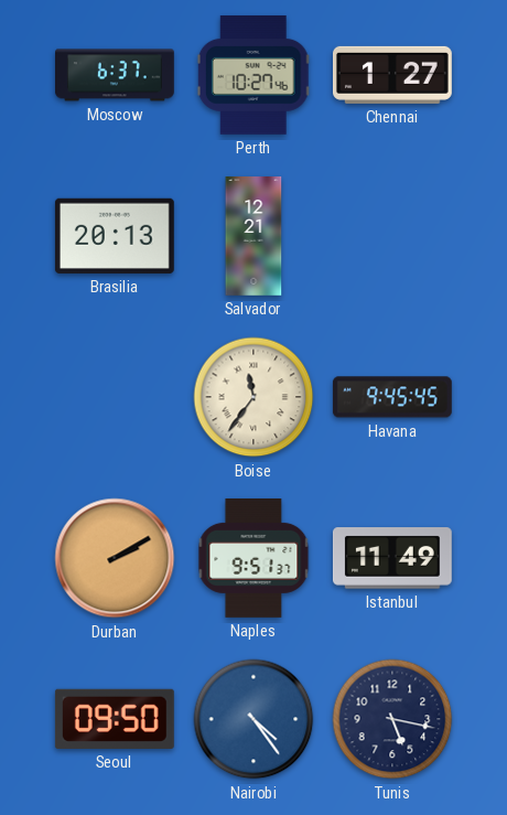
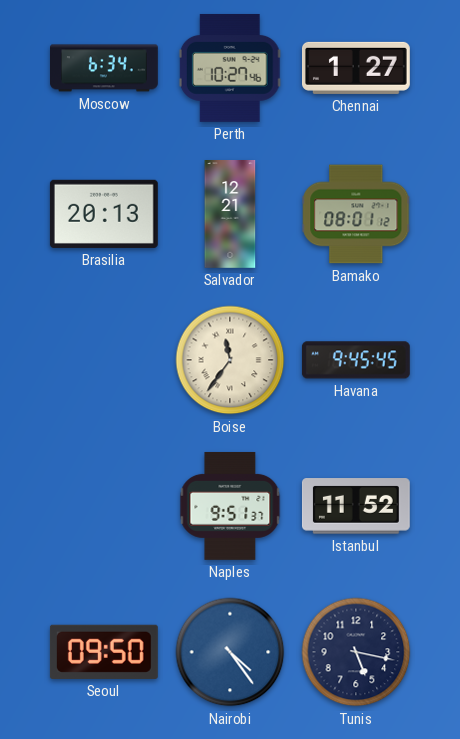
Moscow: 6:37 -> 6:34 (105, 68)
Bamako: none -> 08:01 (356, 214)
Durban: 2:10 -> none (115, 558)
Istanbul: 11:49 -> 11:52 (356, 506)
